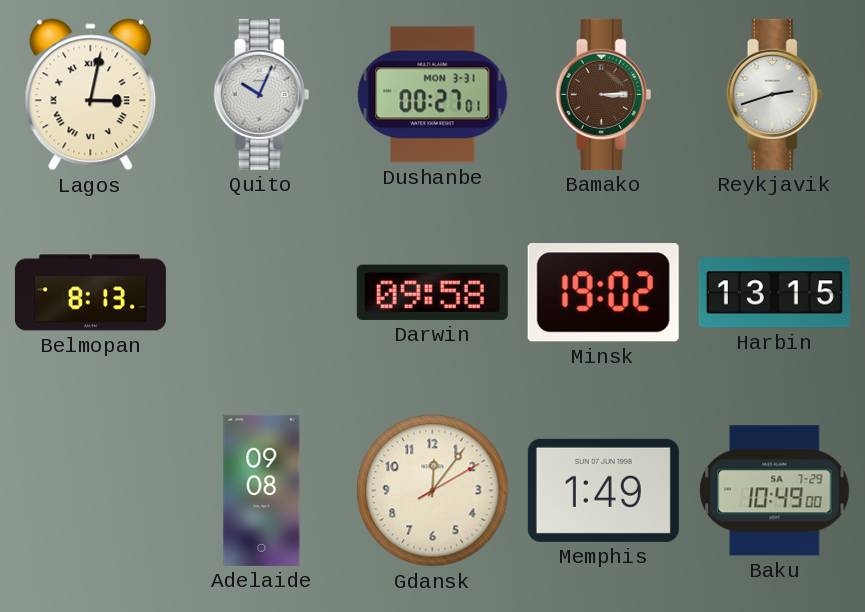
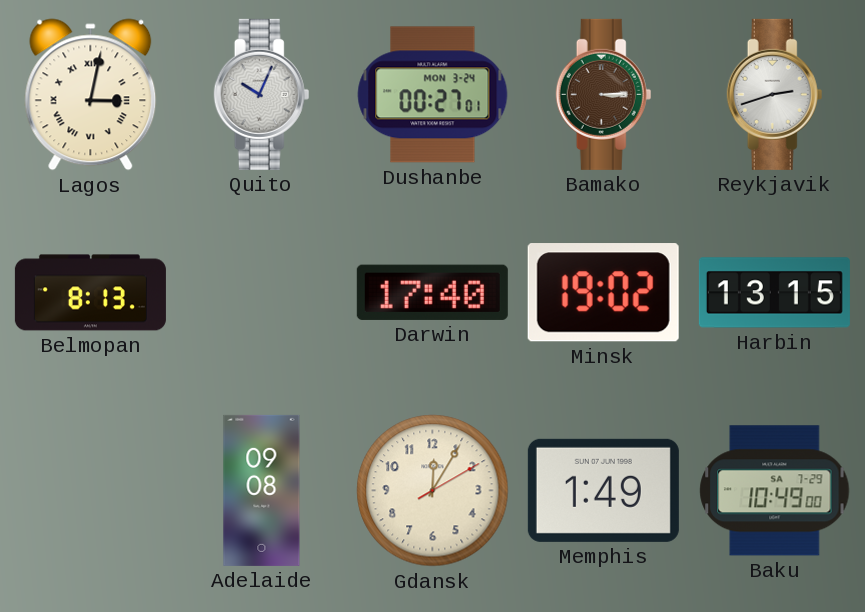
Dushanbe date: MON 3-31 -> MON 3-24 (433, 95)
Darwin: 09:58 -> 17:40 (432, 292)
Gdansk: 12:06 -> 12:05 (433, 491)
